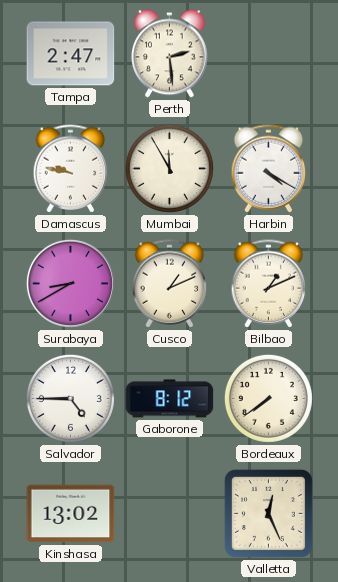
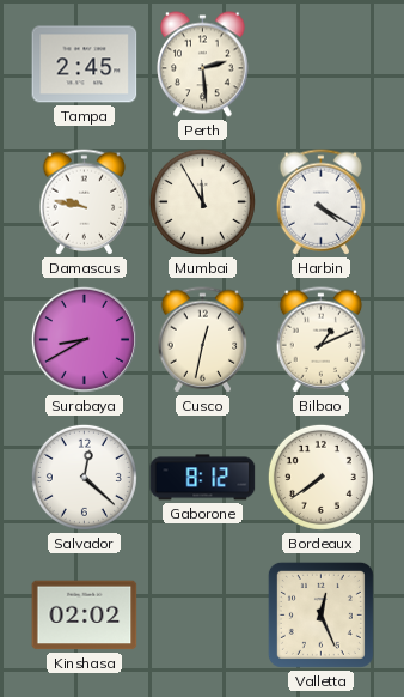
Tampa: 2:47 -> 2:45 (85, 65)
Cusco: 1:11 -> 12:32 (203, 340)
Salvador: 4:45 -> 12:22 (84, 477)
Kinshasa: 13:02 -> 02:02 (85, 616)
